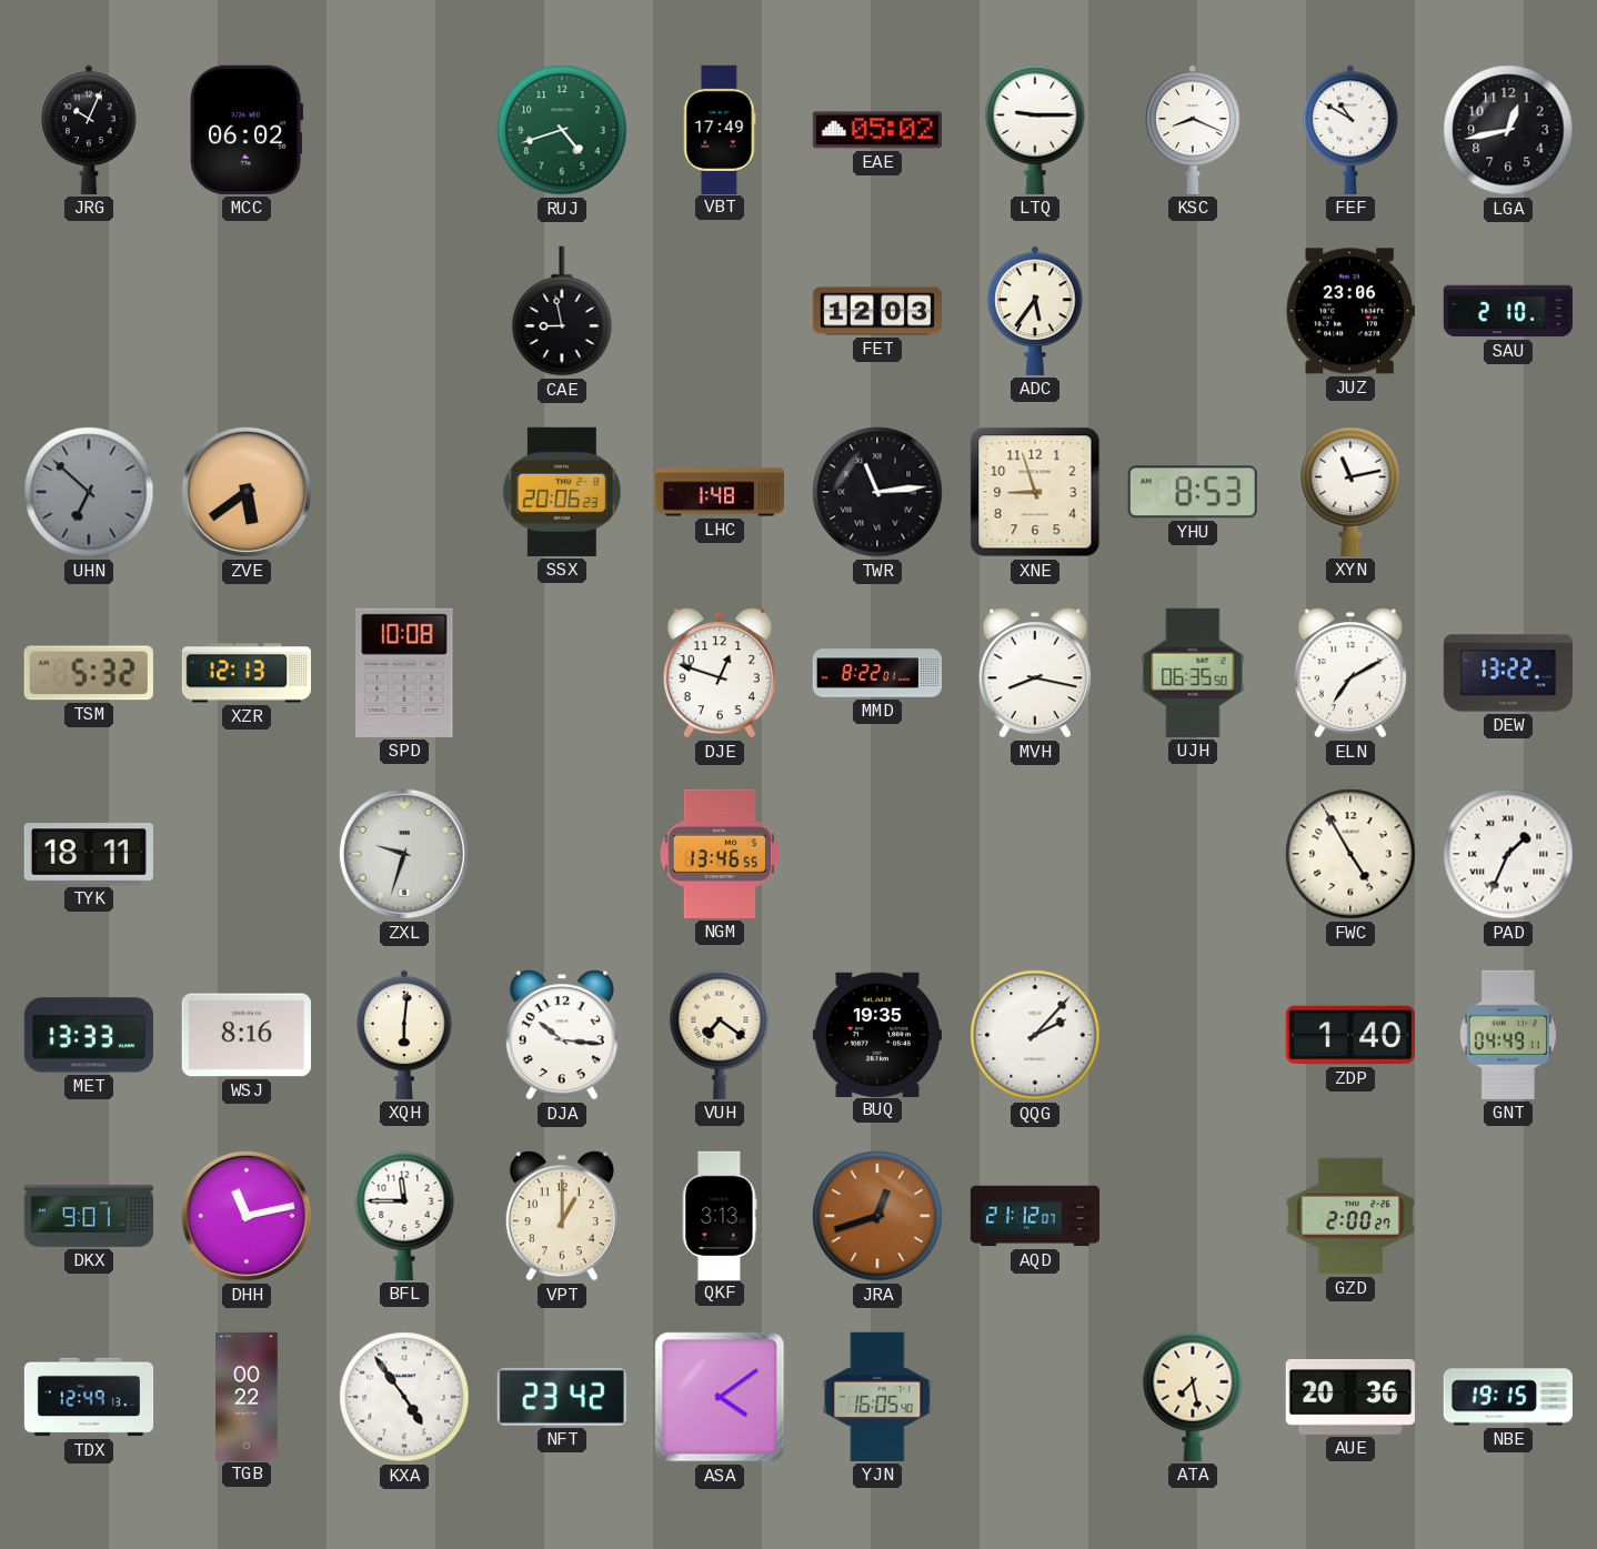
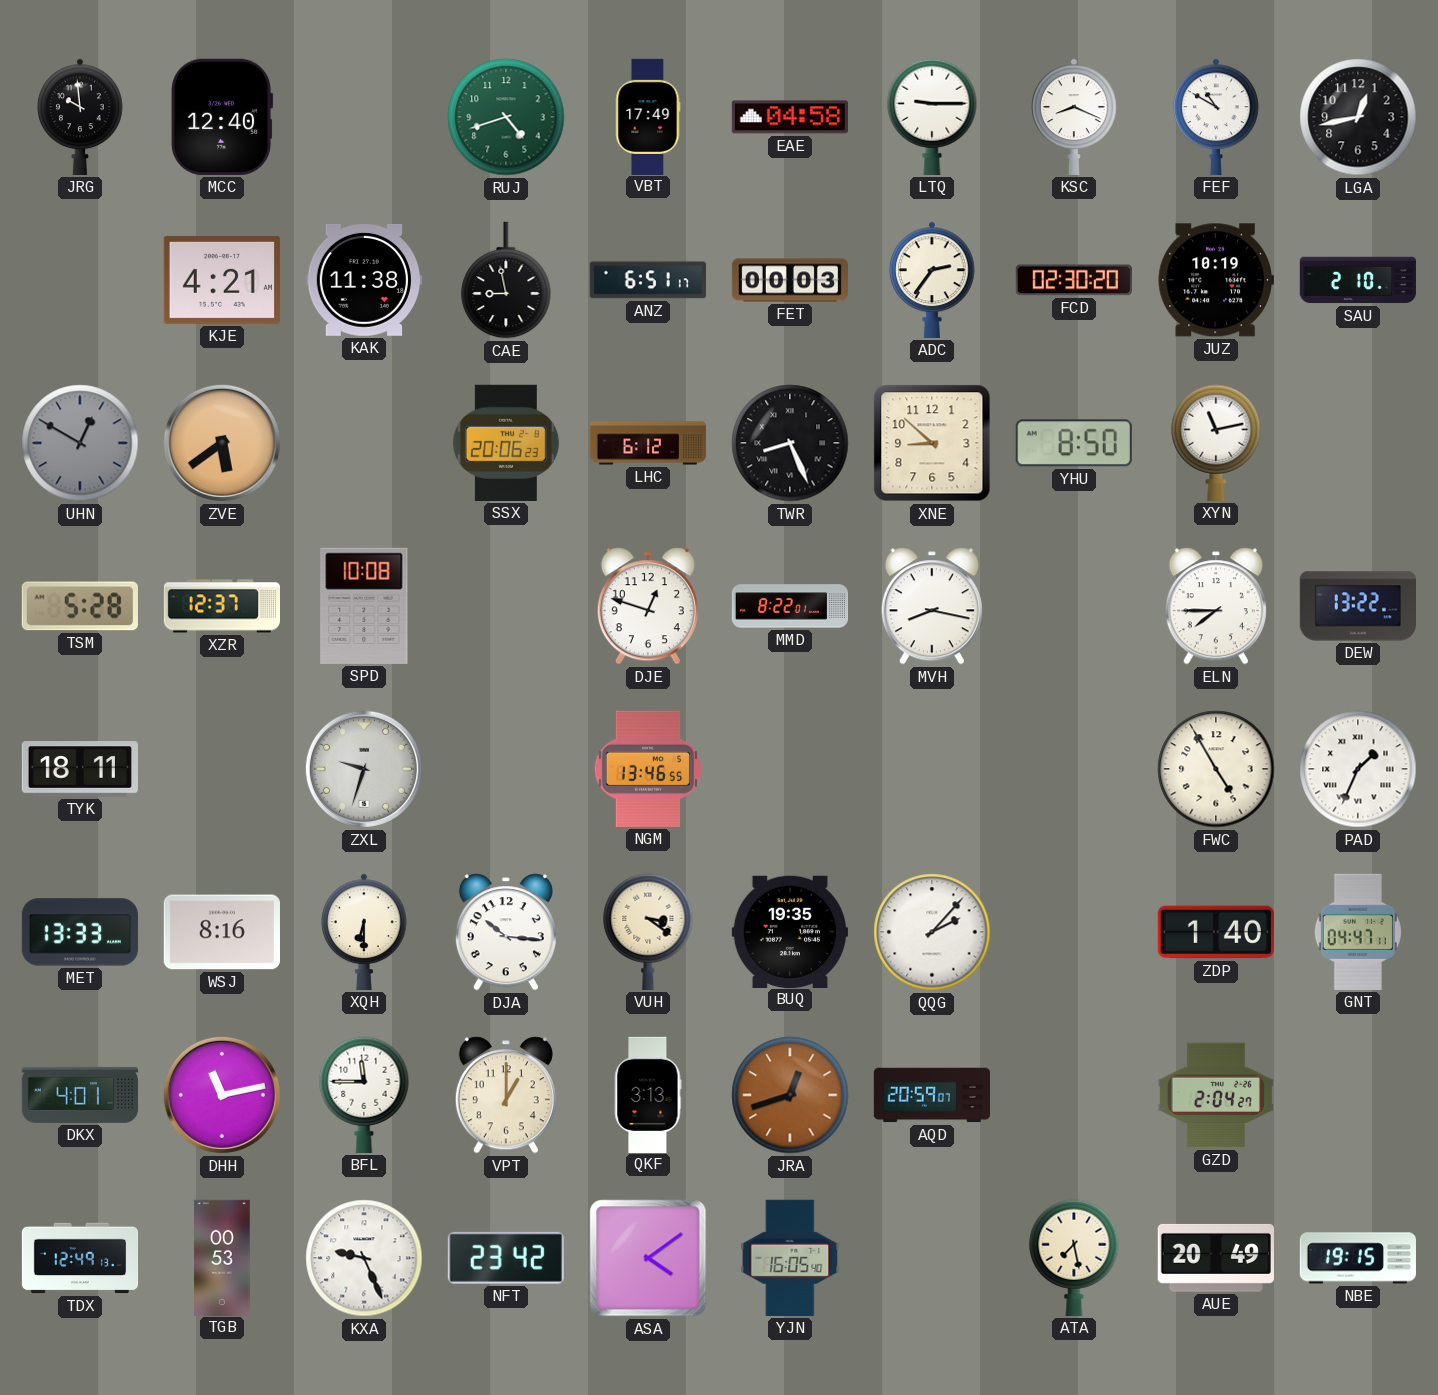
JRG: 10:04 -> 9:59 (80, 117)
MCC: 06:02 -> 12:40 (223, 117)
EAE: 05:02 -> 04:58 (790, 117)
KJE: none -> 4:21 (222, 280)
KAK: none -> 11:38 (364, 280)
ANZ: none -> 6:51 (648, 280)
FET: 12:03 -> 00:03 (789, 280)
ADC: 5:36 -> 2:36 (932, 280)
FCD: none -> 02:30 (1074, 280)
JUZ: 23:06 -> 10:19 (1216, 280)
UHN: 6:52 -> 12:50 (80, 443)
LHC: 1:48 -> 6:12 (648, 443)
TWR: 11:14 -> 8:26 (790, 443)
XNE: 8:57 -> 8:52 (932, 443)
YHU: 8:53 -> 8:50 (1074, 443)
TSM: 5:32 -> 5:28 (80, 606)
XZR: 12:13 -> 12:37 (221, 606)
UJH: 06:35 -> none (1193, 673)
ELN: 7:10 -> 7:45 (1216, 606)
XQH: 6:01 -> 6:30 (364, 932)
VUH: 7:21 -> 3:21 (648, 932)
GNT: 04:49 -> 04:47 (1358, 932)
DKX: 9:01 -> 4:01 (79, 1095)
AQD: 21:12 -> 20:59 (931, 1095)
GZD: 2:00 -> 2:04 (1216, 1095)
TGB: 00:22 -> 00:53 (222, 1257)
KXA: 4:54 -> 9:26 (364, 1258)
AUE: 20:36 -> 20:49 (1216, 1258)
